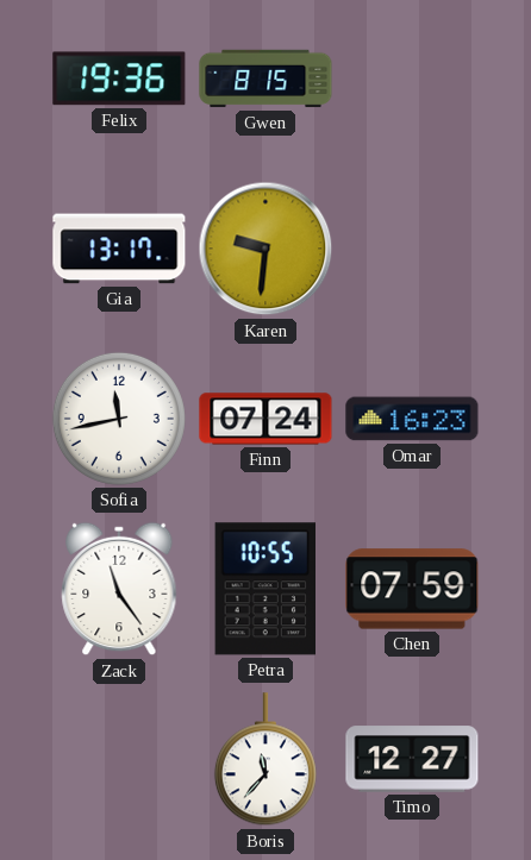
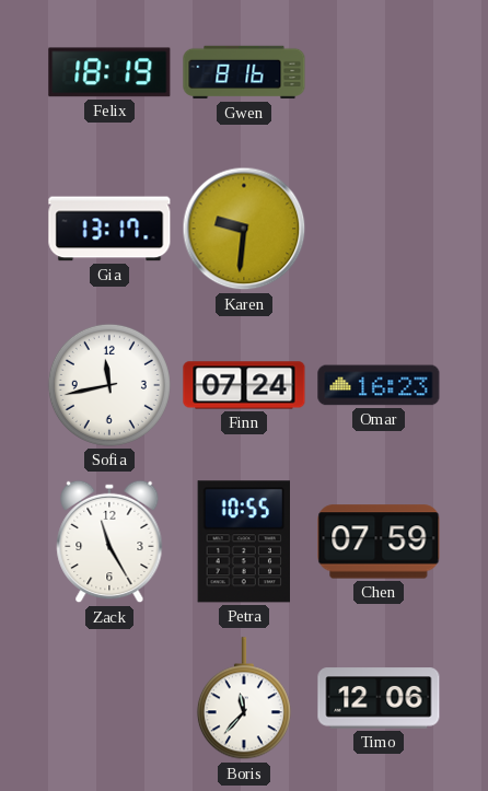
Felix: 19:36 -> 18:19 (109, 72)
Gwen: 8:15 -> 8:16 (244, 72)
Zack: 11:24 -> 11:25 (109, 542)
Timo: 12:27 -> 12:06 (379, 698)
